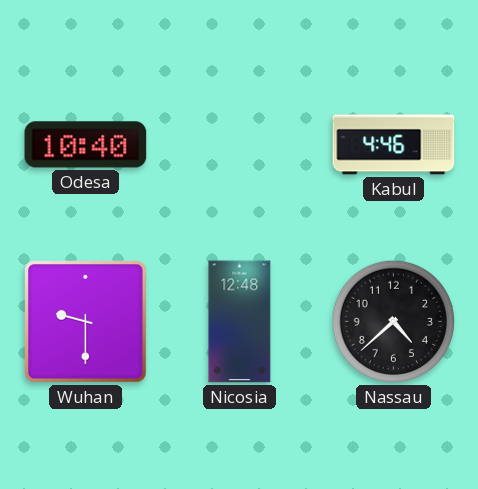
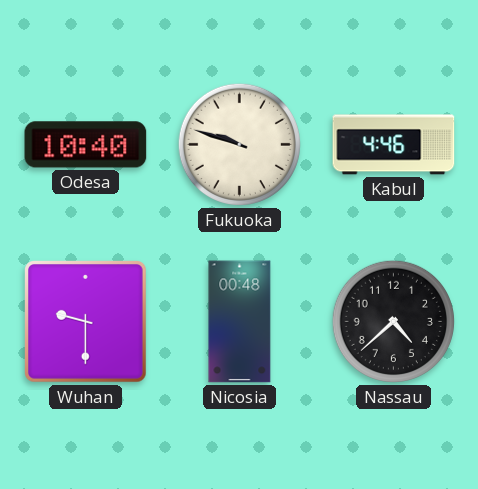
Fukuoka: none -> 9:48 (239, 144)
Nicosia: 12:48 -> 00:48 (240, 322)
